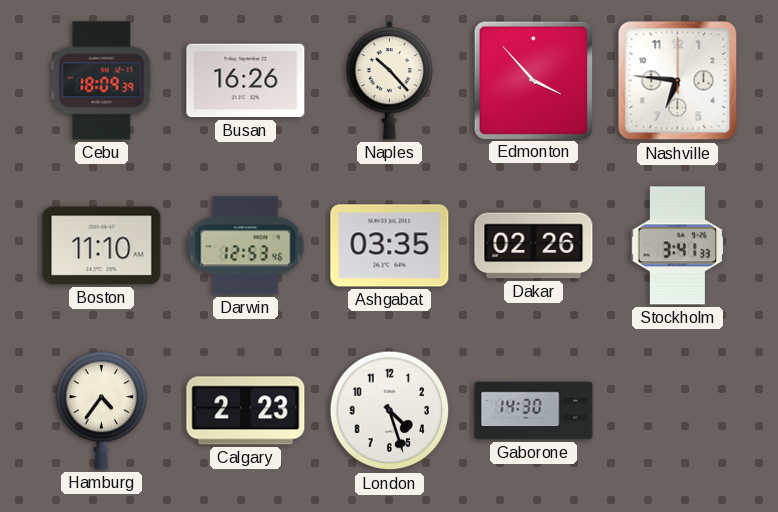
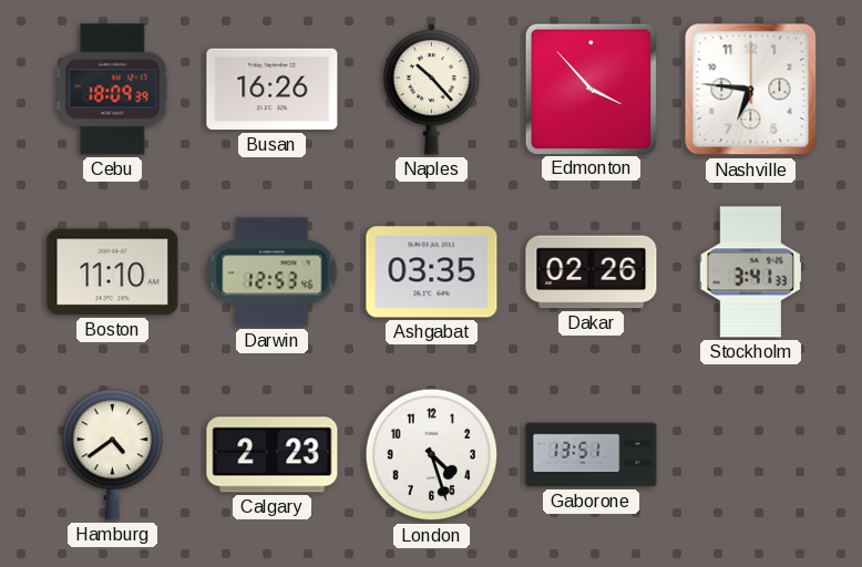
Hamburg: 4:36 -> 4:39 (113, 455)
Gaborone: 14:30 -> 13:51 (592, 455)
